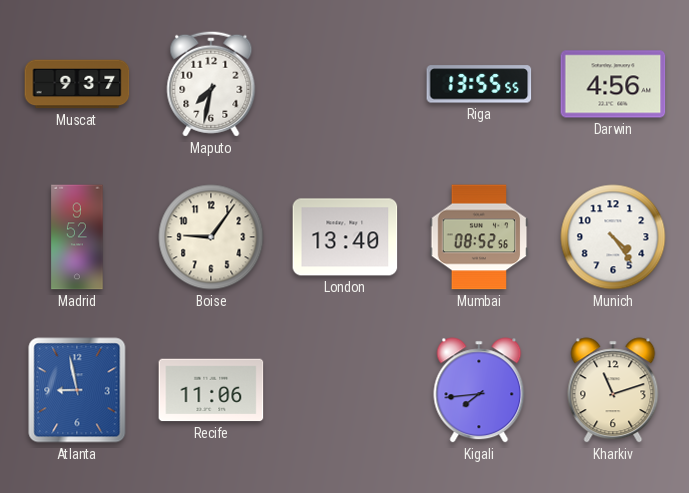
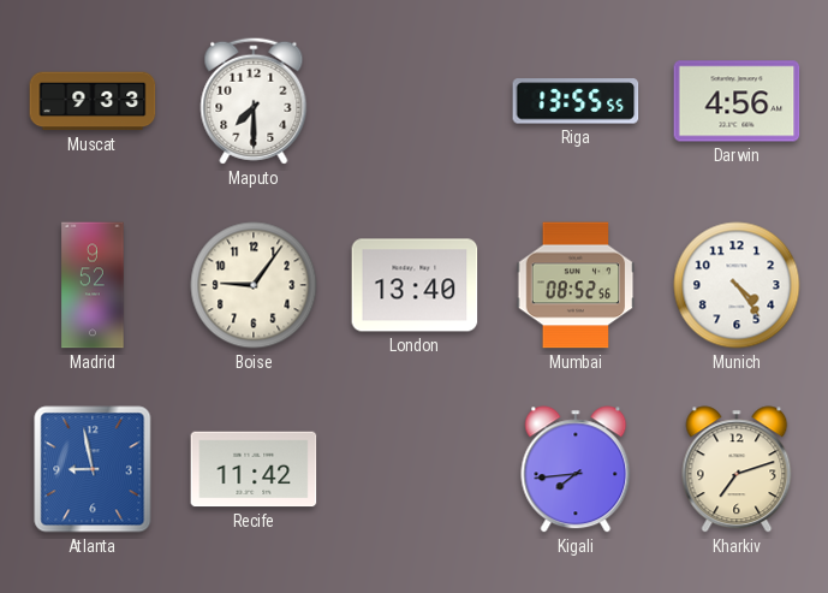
Muscat: 9:37 -> 9:33 (93, 101)
Maputo: 7:32 -> 7:30 (254, 101)
Recife: 11:06 -> 11:42 (254, 469)
Kharkiv: 11:12 -> 7:12 (737, 469)
